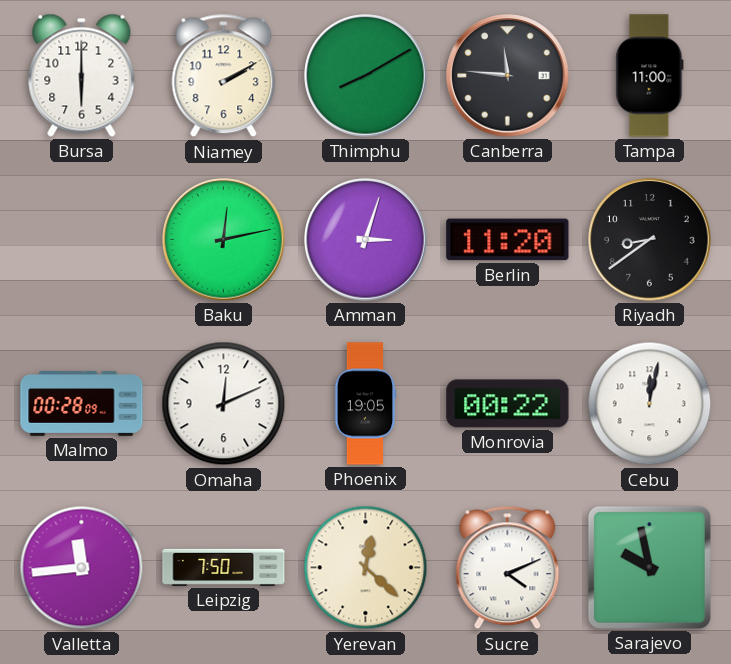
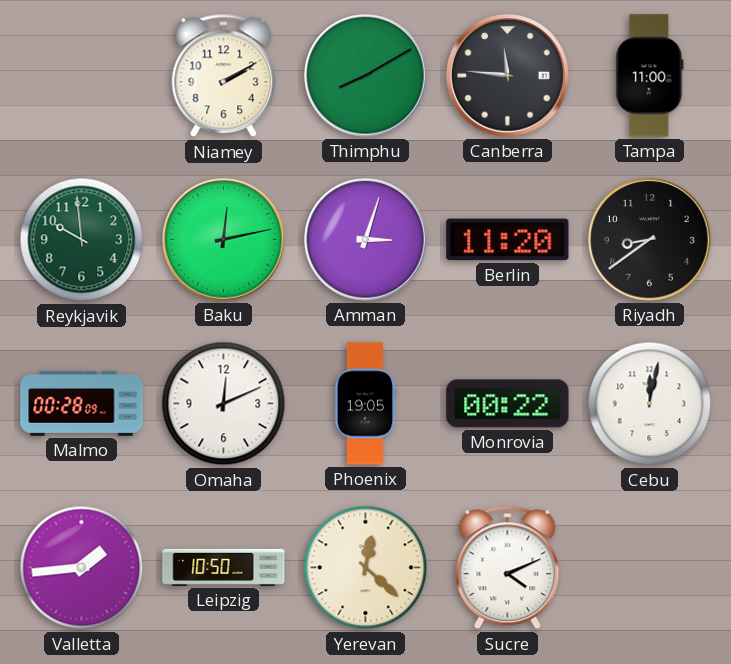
Bursa: 6:00 -> none (82, 75)
Reykjavik: none -> 9:59 (82, 240)
Valletta: 11:44 -> 1:44 (82, 568)
Leipzig: 7:50 -> 10:50 (224, 567)
Sarajevo: 9:58 -> none (649, 567)
